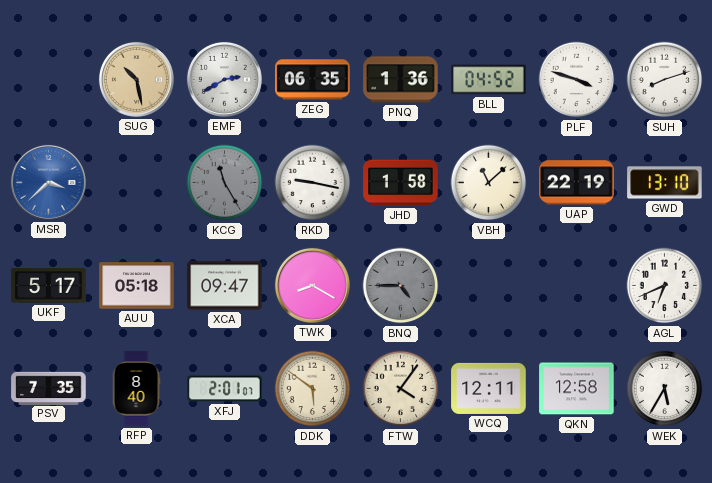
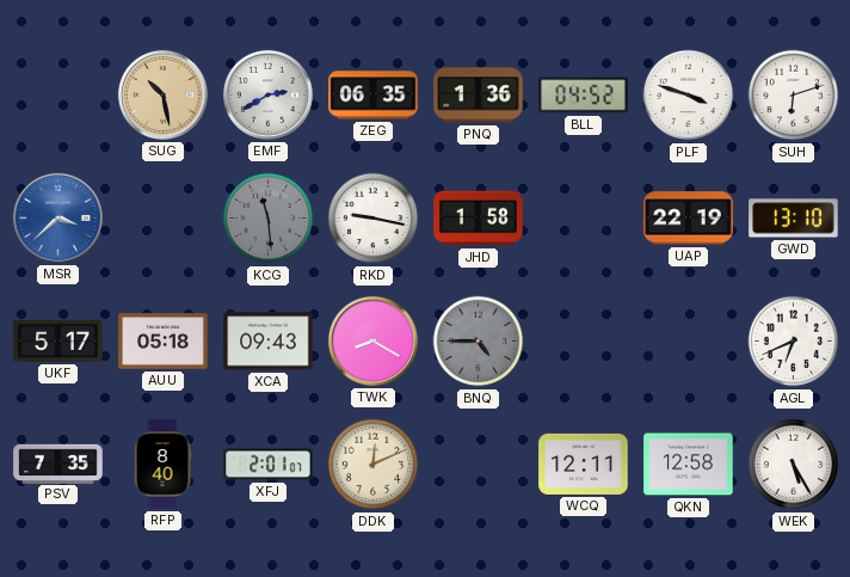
SUH: 8:12 -> 6:12 (794, 96)
KCG: 11:25 -> 11:29 (269, 219)
VBH: 11:08 -> none (489, 183)
XCA: 09:47 -> 09:43 (269, 342)
DDK: 5:51 -> 12:11 (374, 465)
FTW: 4:06 -> none (401, 389)
WEK: 5:35 -> 5:25 (794, 465)
